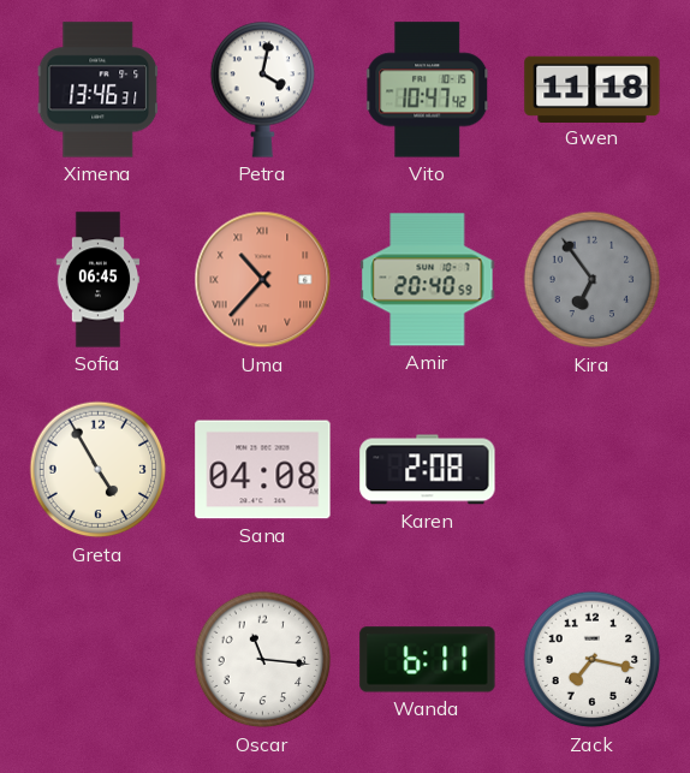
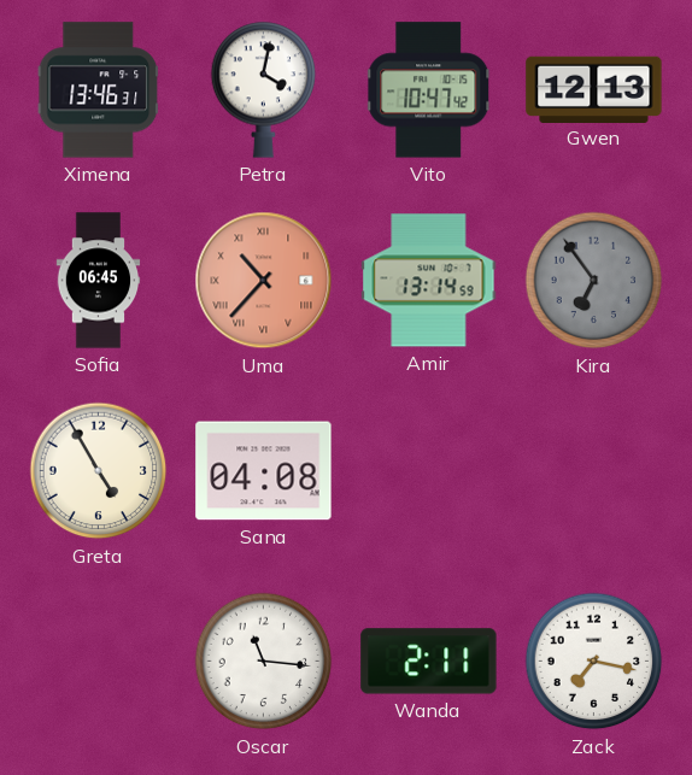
Gwen: 11:18 -> 12:13 (594, 89)
Amir: 20:40 -> 13:14 (429, 281)
Karen: 2:08 -> none (428, 470)
Wanda: 6:11 -> 2:11 (429, 662)
